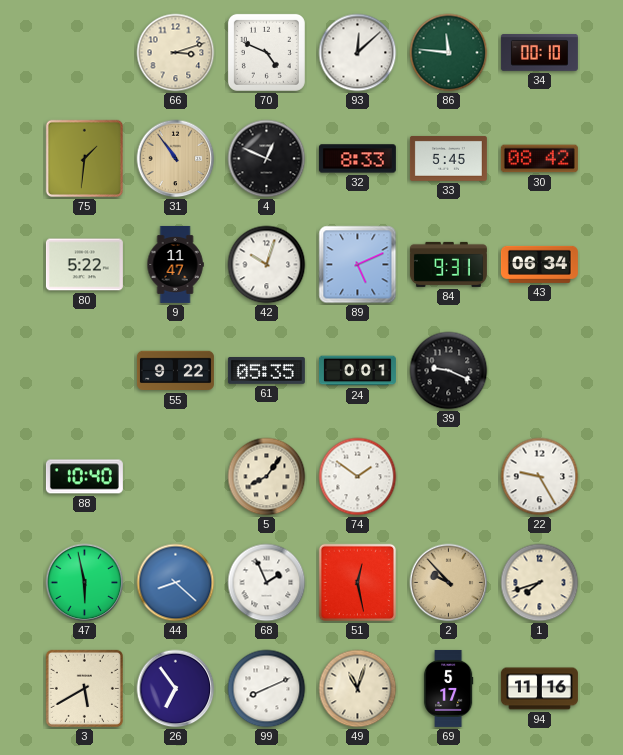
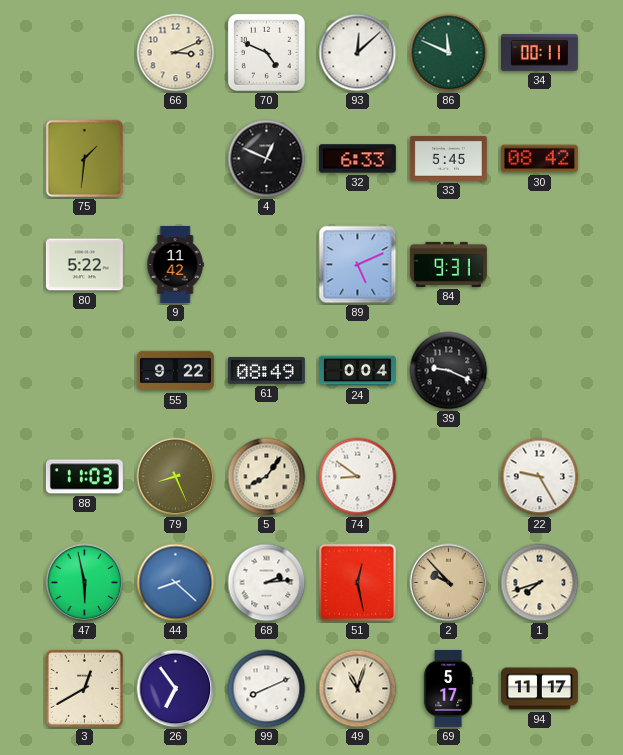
66: 3:12 -> 3:11 (176, 53)
86: 11:46 -> 11:49 (449, 53)
34: 00:10 -> 00:11 (539, 53)
31: 10:54 -> none (176, 159)
32: 8:33 -> 6:33 (357, 159)
9: 11:47 -> 11:42 (175, 264)
42: 10:03 -> none (267, 265)
43: 06:34 -> none (539, 264)
61: 05:35 -> 08:49 (266, 371)
24: 0:01 -> 0:04 (357, 371)
88: 10:40 -> 11:03 (84, 477)
79: none -> 8:26 (176, 477)
74: 1:51 -> 8:51 (358, 477)
68: 1:56 -> 2:14 (267, 583)
3: 5:40 -> 12:40 (84, 688)
94: 11:16 -> 11:17 (539, 689)
